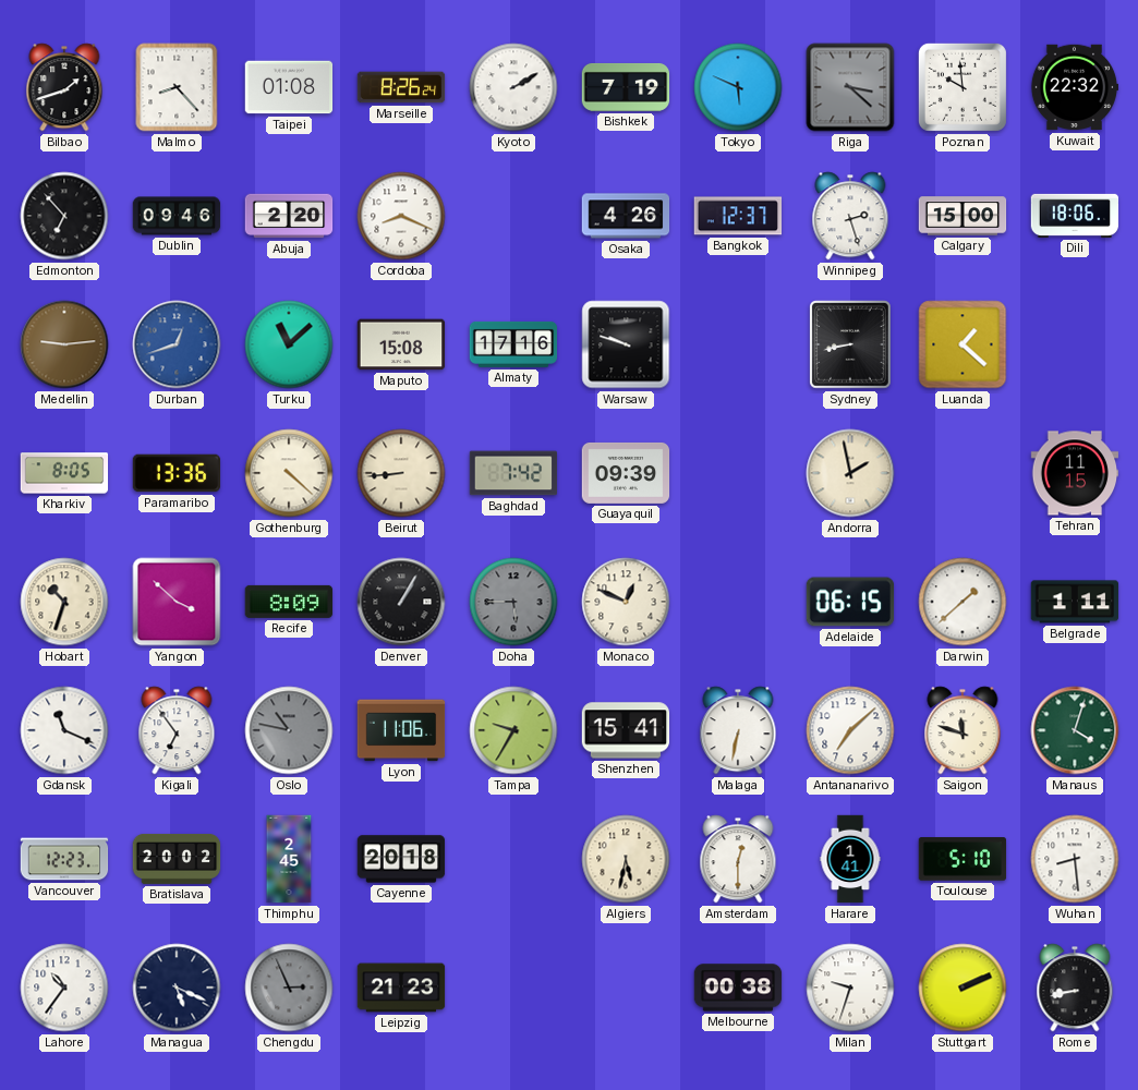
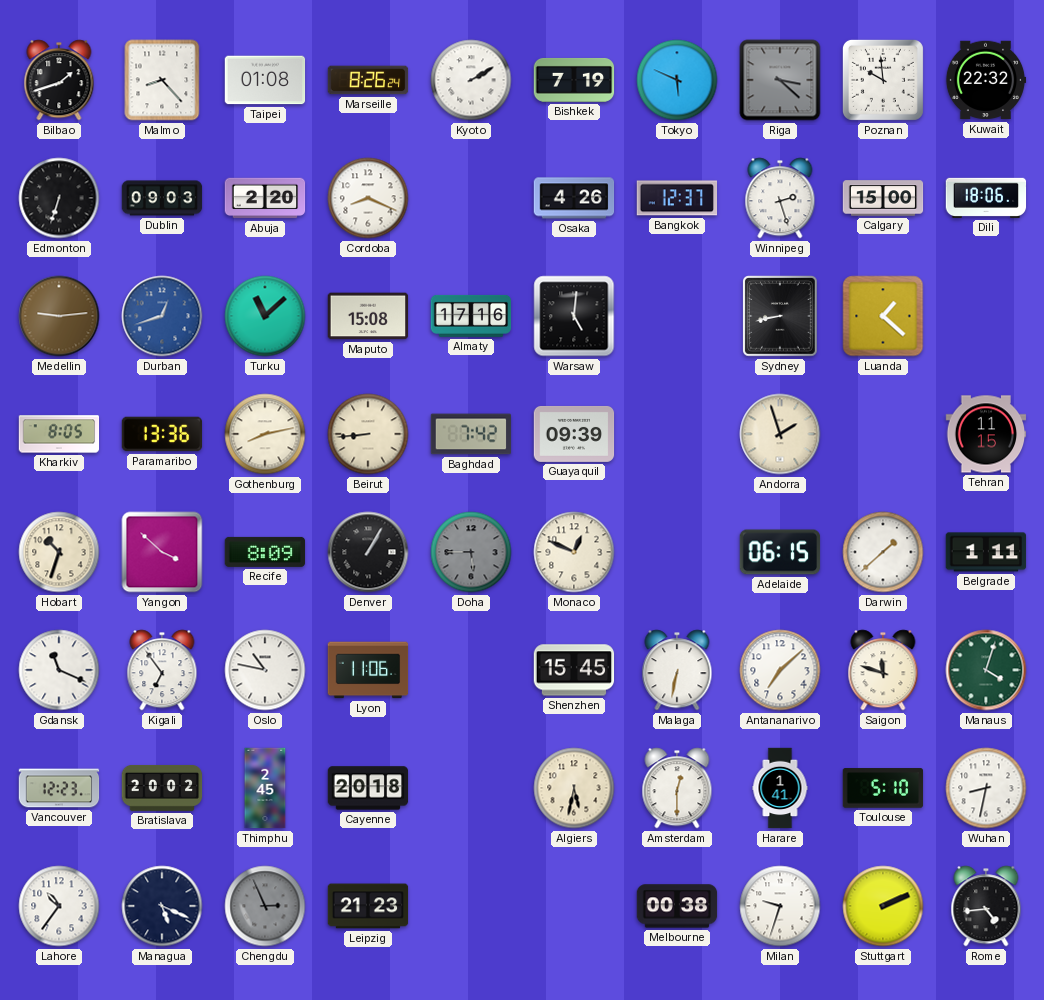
Edmonton: 6:53 -> 6:33 (59, 198)
Dublin: 09:46 -> 09:03 (162, 198)
Warsaw: 9:48 -> 5:01 (574, 316)
Gothenburg: 4:22 -> 8:13 (265, 434)
Andorra: 1:58 -> 1:57 (780, 434)
Oslo dial: grey -> white (265, 670)
Tampa: 9:35 -> none (513, 730)
Shenzhen: 15:41 -> 15:45 (574, 670)
Wuhan: 8:29 -> 8:32 (986, 788)
Rome: 8:43 -> 4:44 (986, 906)
